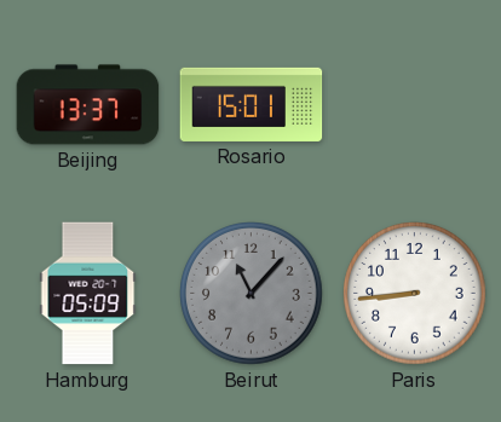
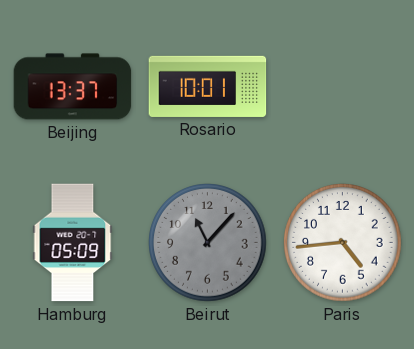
Rosario: 15:01 -> 10:01 (208, 86)
Paris: 8:44 -> 4:44 (343, 243)
